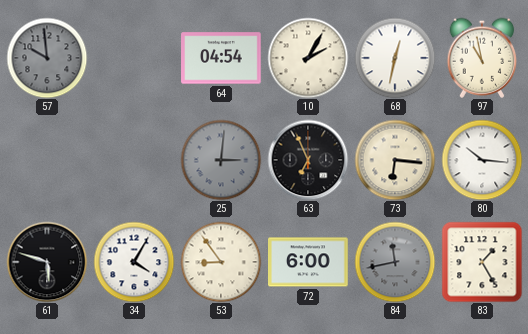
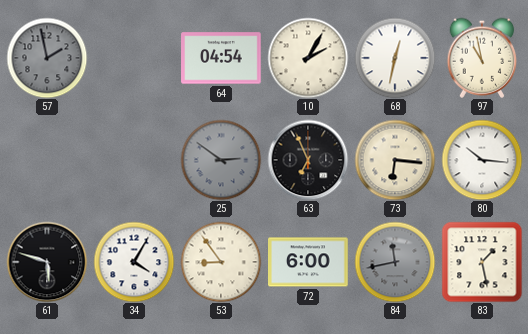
57: 9:59 -> 1:58 (47, 58)
25: 3:01 -> 2:51 (221, 160)
83: 1:25 -> 1:28 (482, 262)
